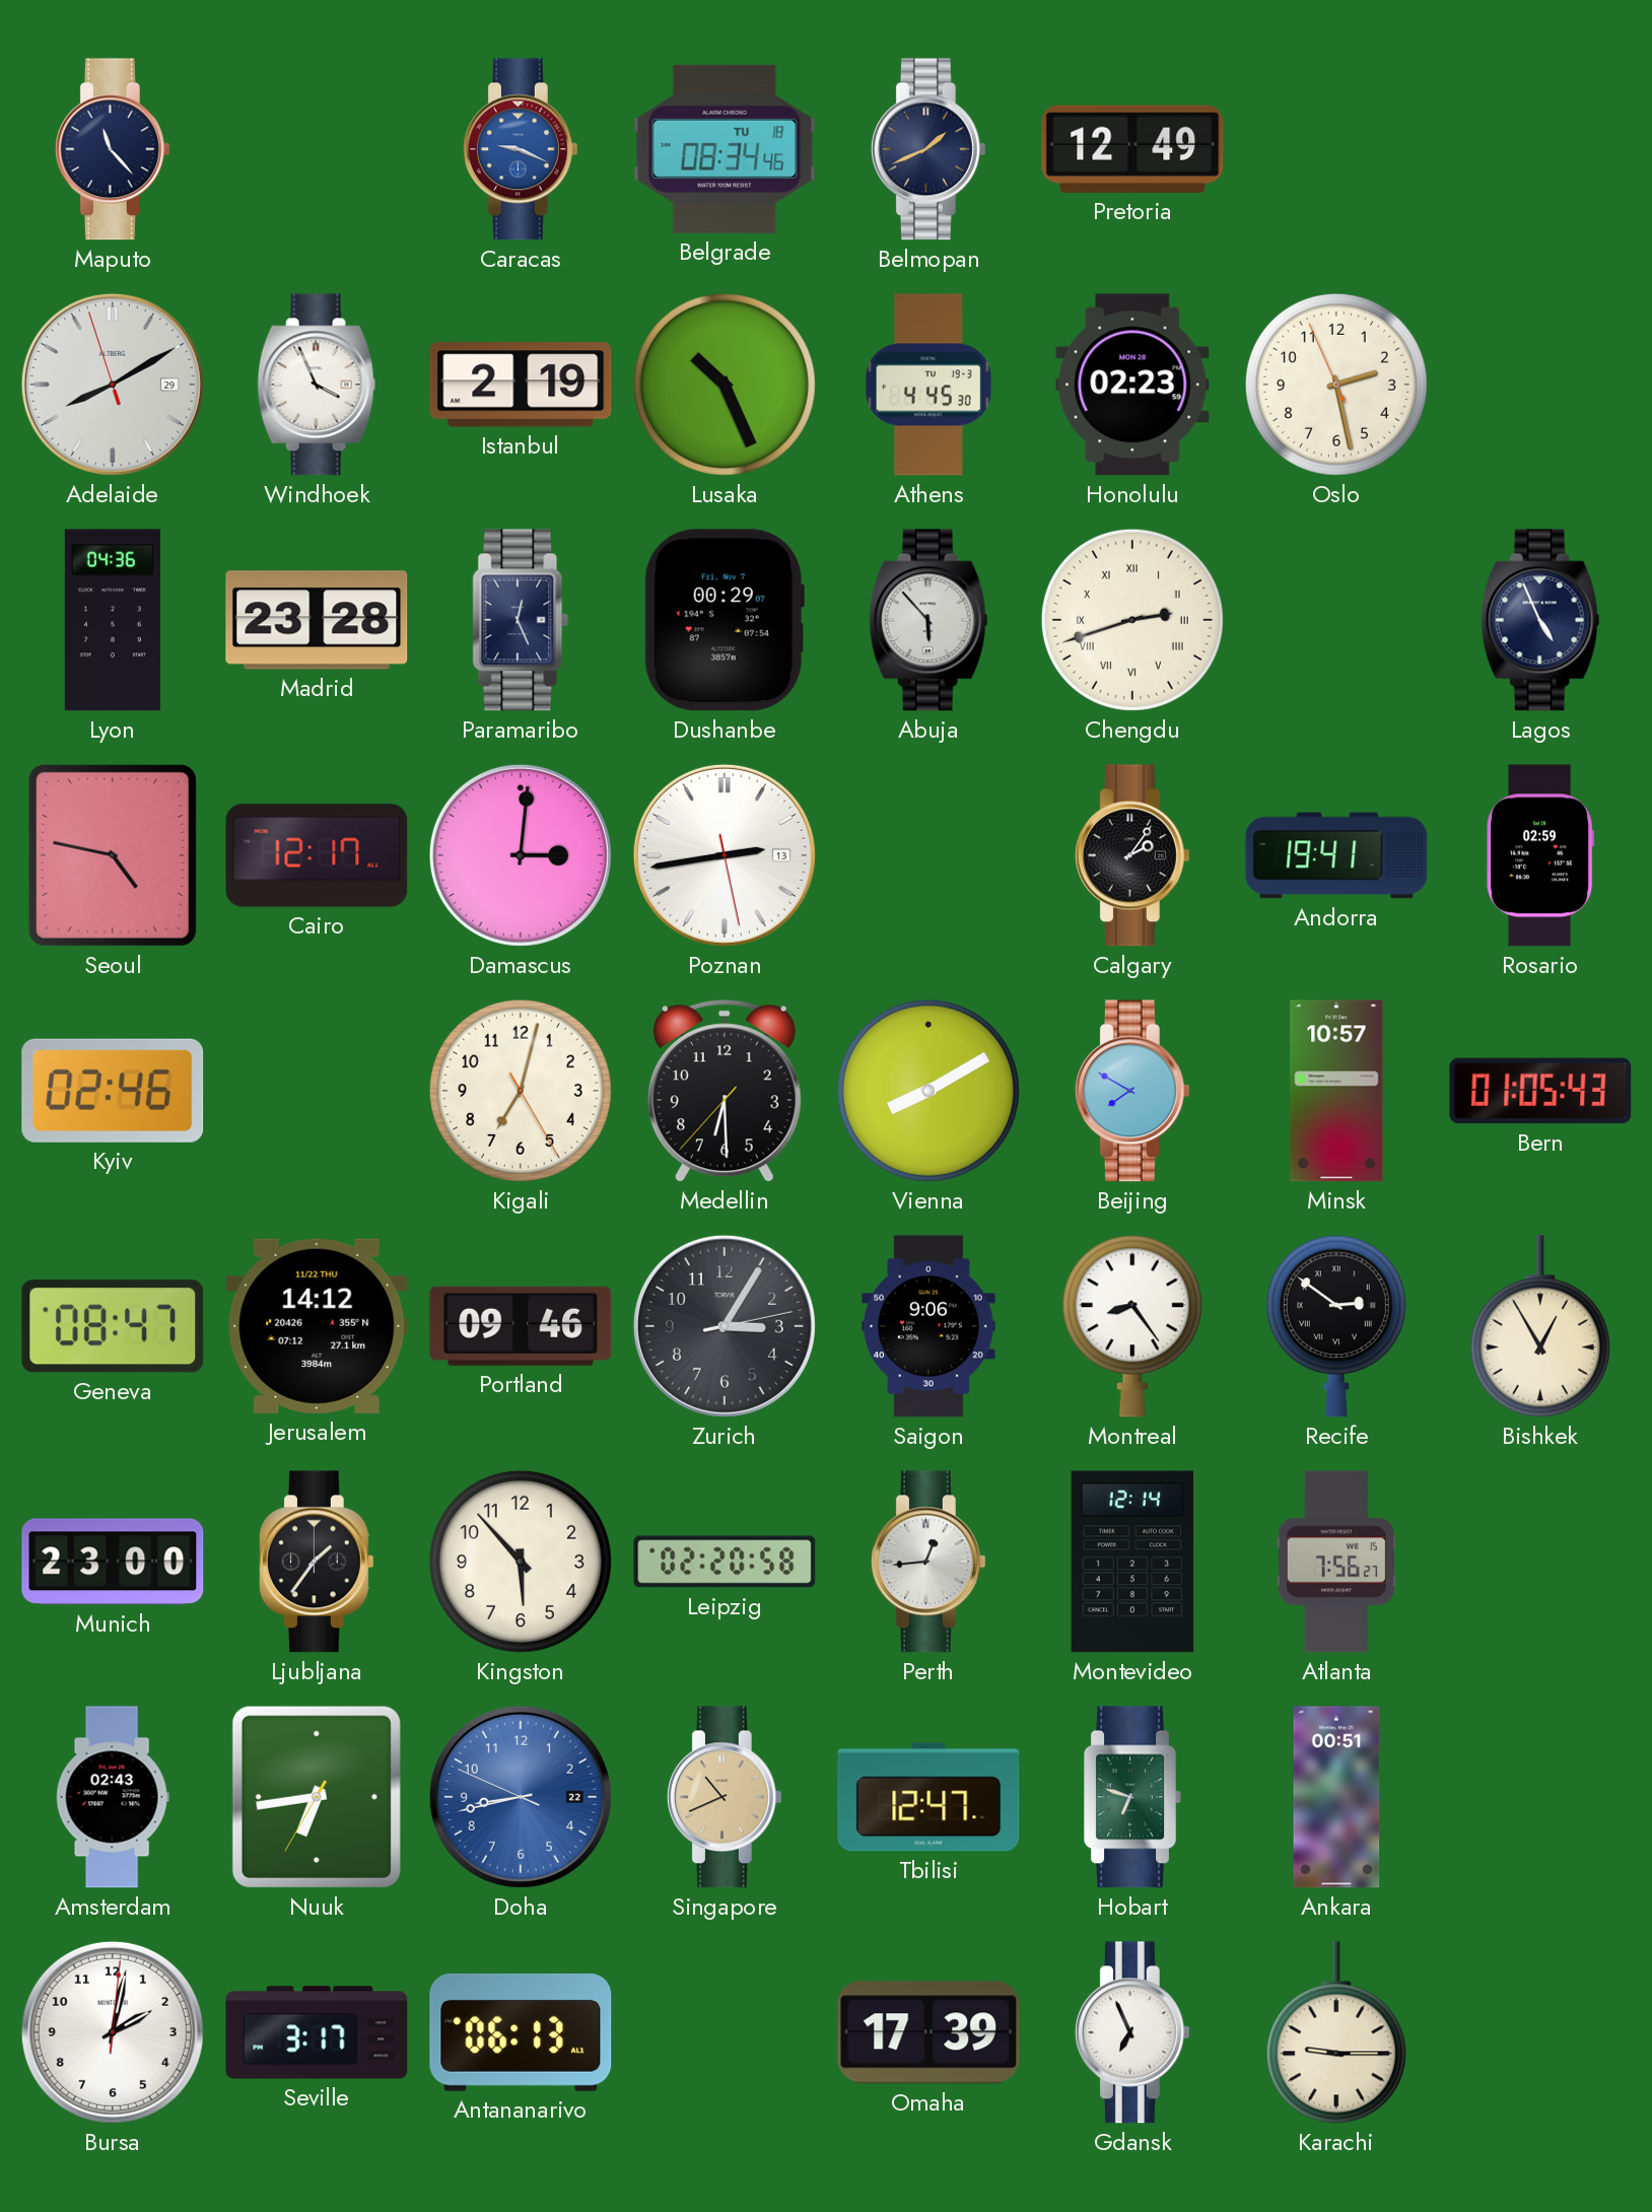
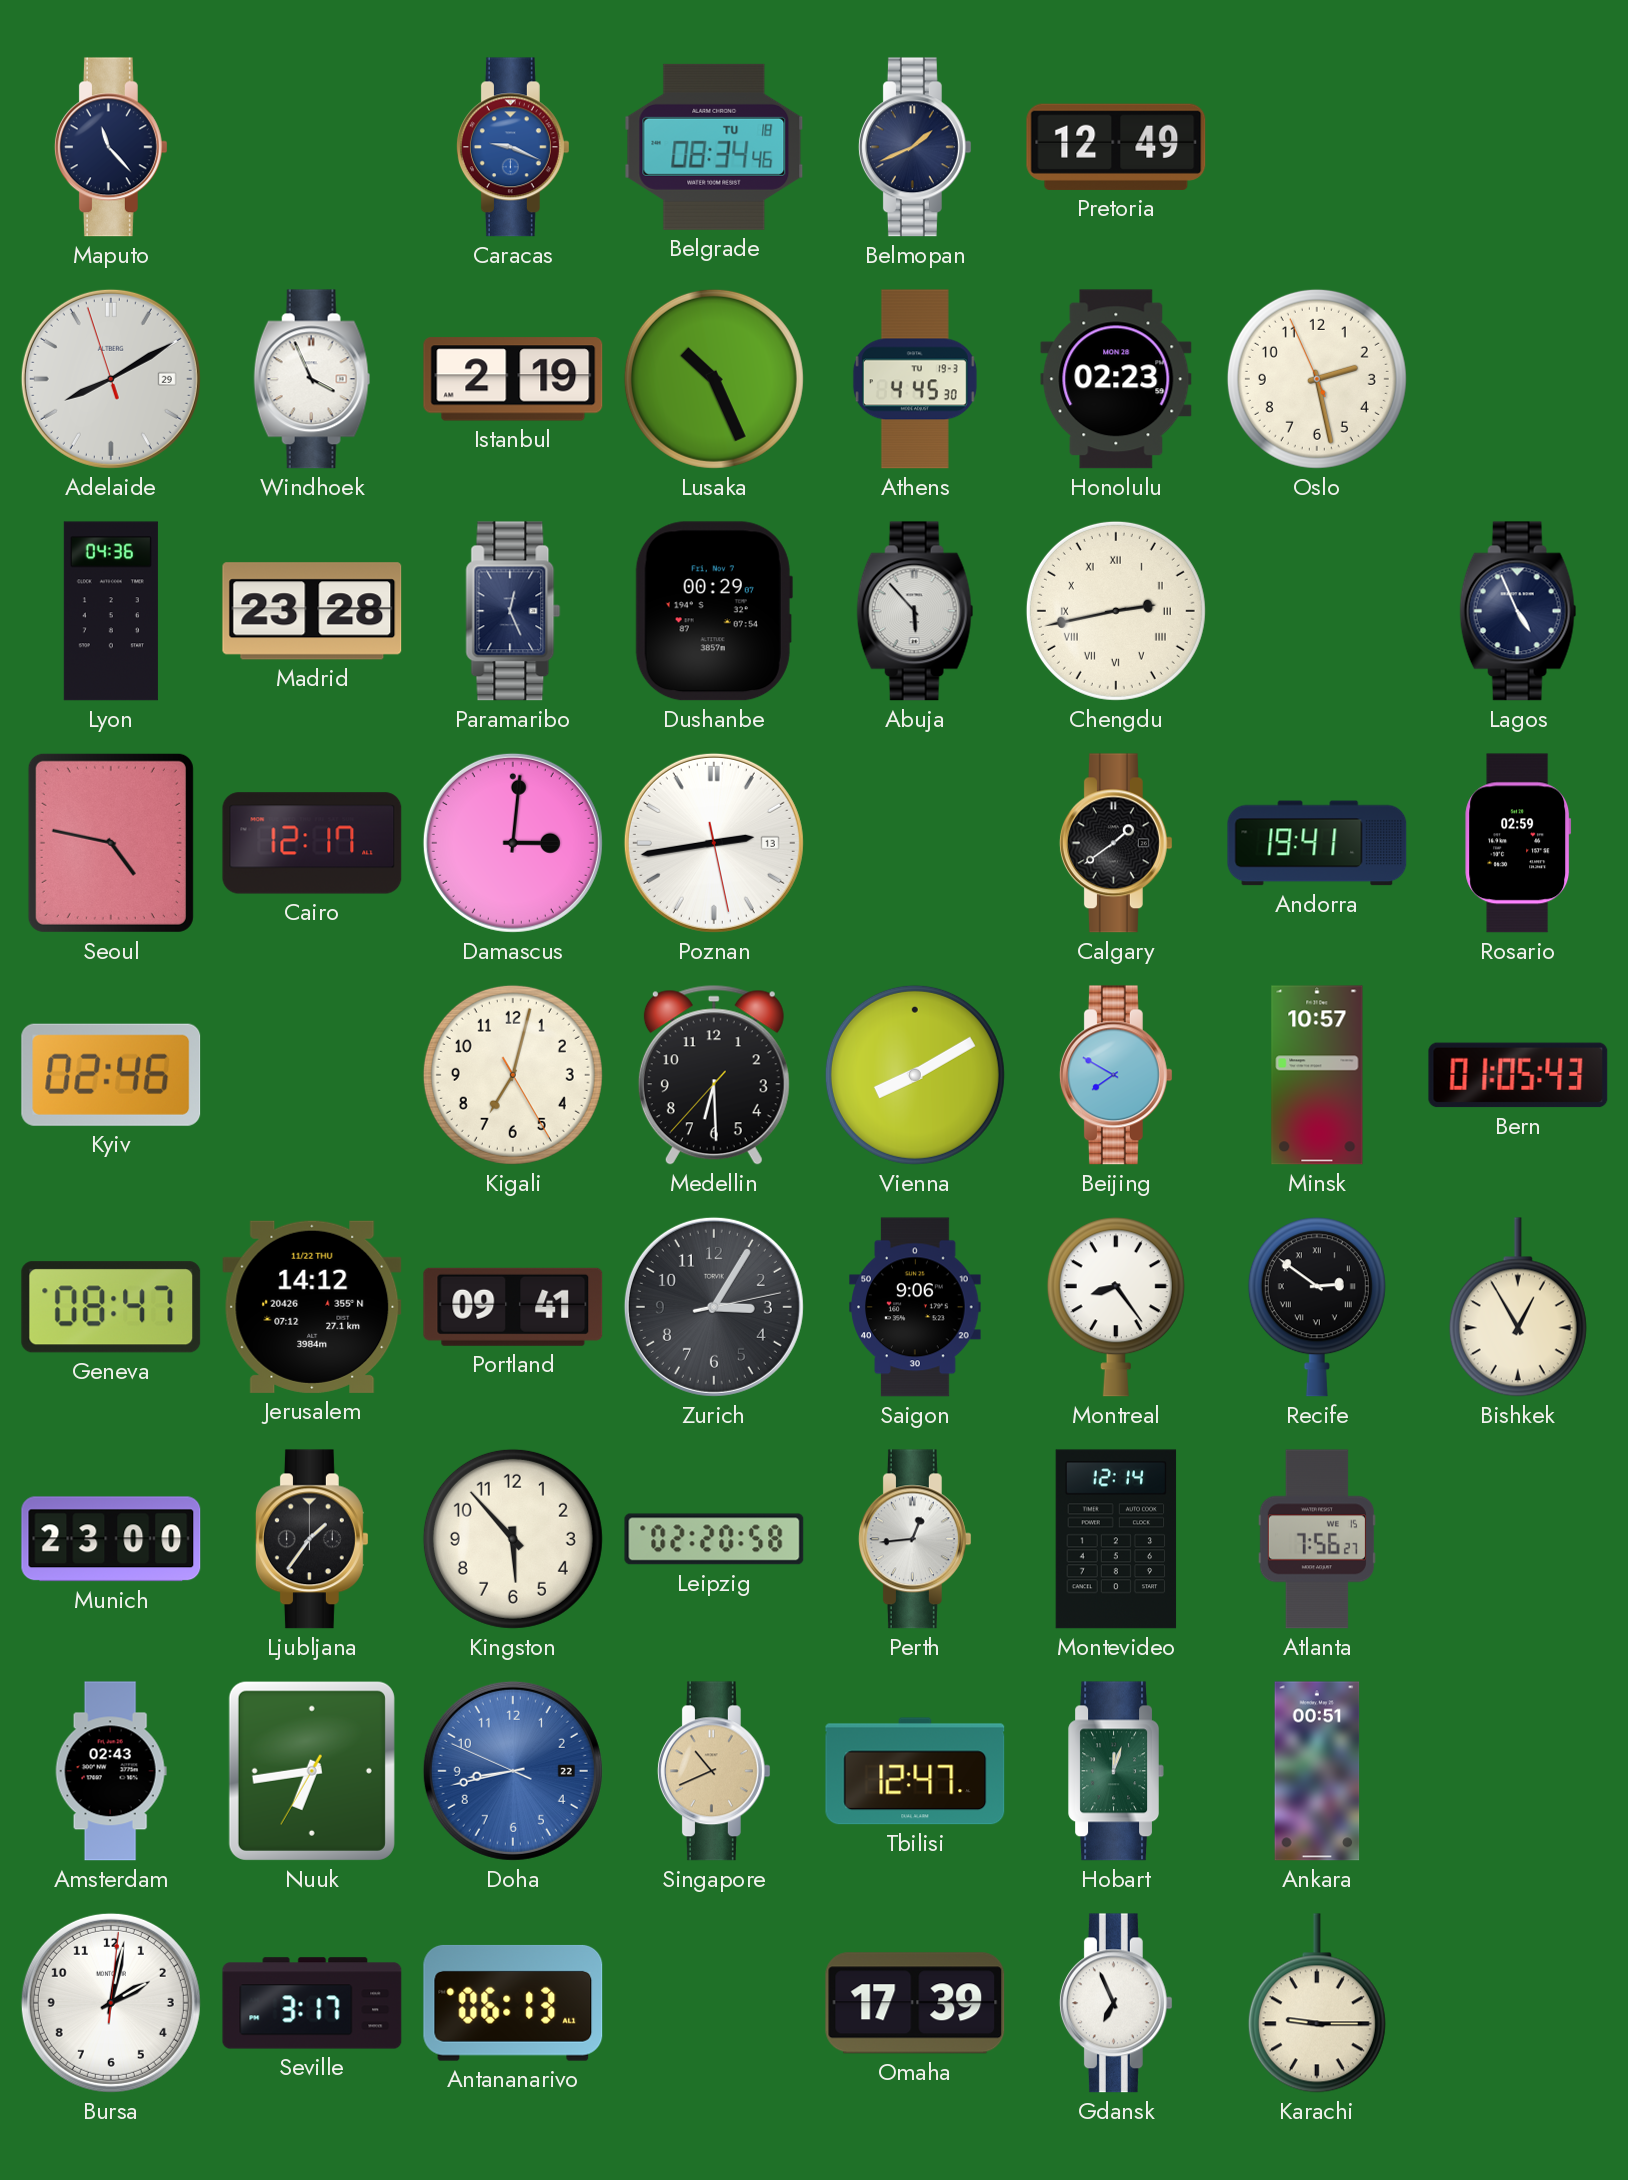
Chengdu: 2:42 -> 2:43 (1116, 611)
Calgary: 2:06 -> 1:39 (1116, 843)
Portland: 09:46 -> 09:41 (513, 1307)
Hobart: 6:48 -> 12:03 (1116, 1771)
